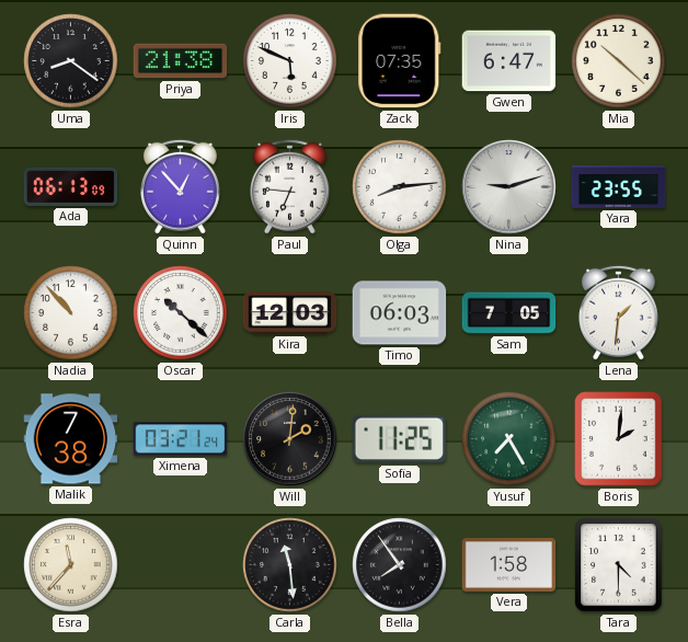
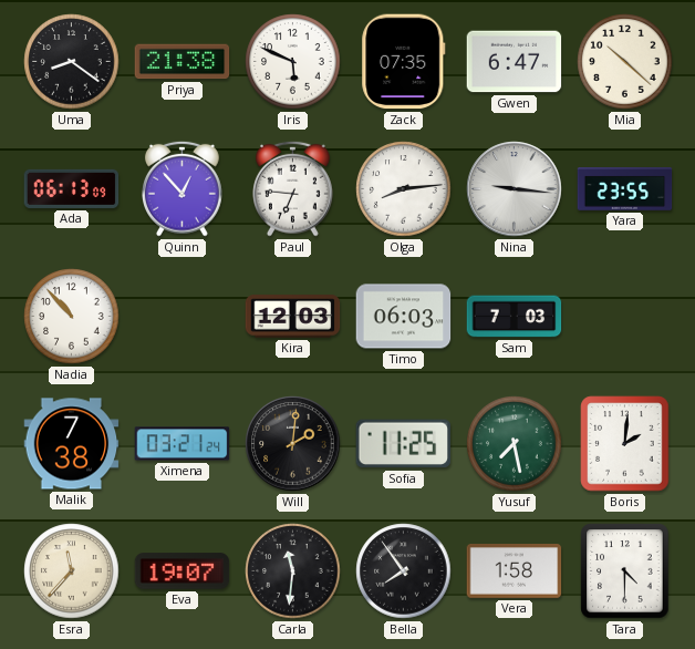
Nina: 9:12 -> 9:16 (515, 189)
Oscar: 10:22 -> none (181, 313)
Sam: 7:05 -> 7:03 (515, 317)
Lena: 1:31 -> none (619, 312)
Yusuf: 7:25 -> 7:28 (515, 444)
Eva: none -> 19:07 (183, 571)
Carla: 11:29 -> 11:31 (293, 571)
